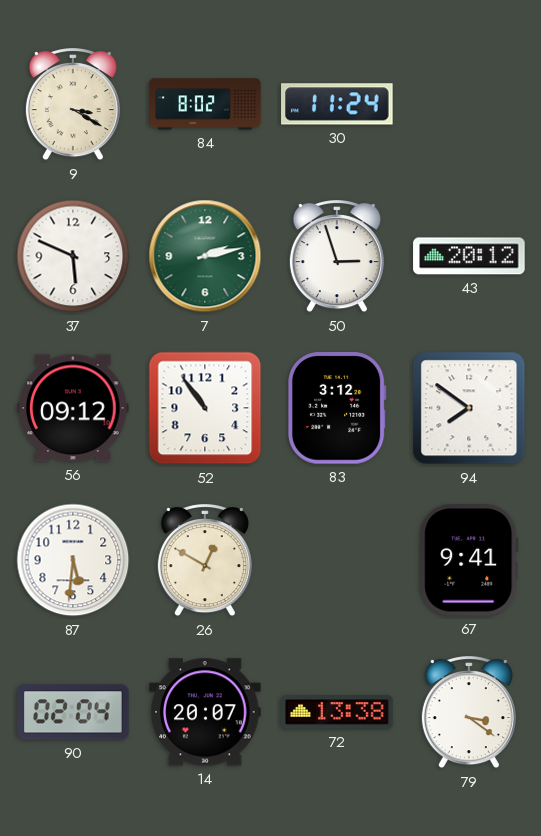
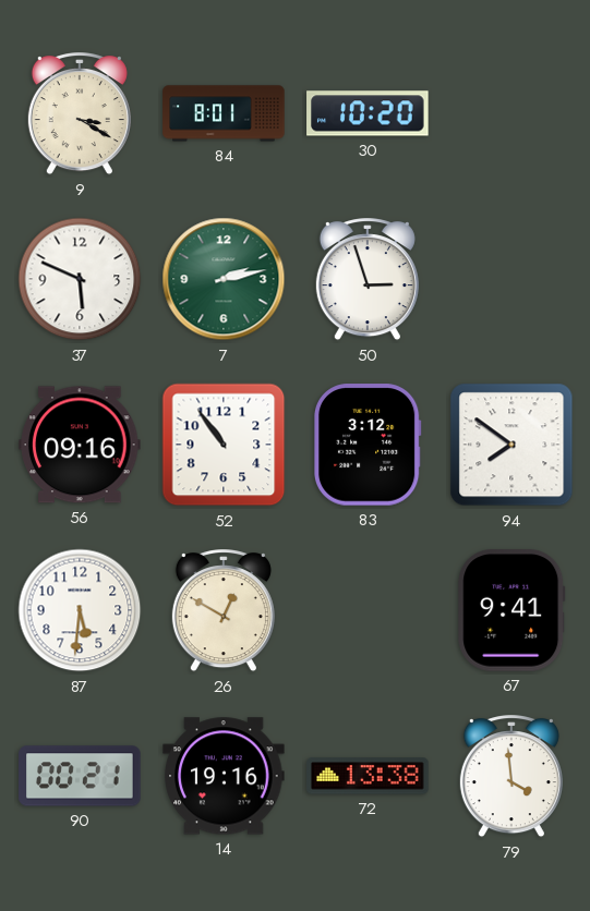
84: 8:02 -> 8:01 (224, 113)
30: 11:24 -> 10:20 (368, 113)
43: 20:12 -> none (469, 256)
56: 09:12 -> 09:16 (80, 445)
90: 02:04 -> 00:21 (80, 776)
14: 20:07 -> 19:16 (224, 776)
79: 3:21 -> 3:59 (511, 777)
